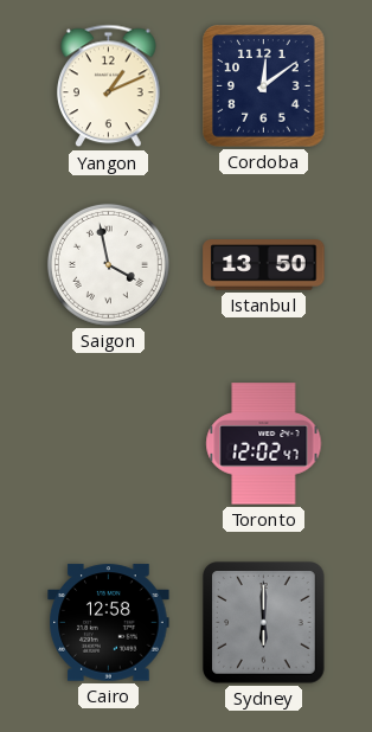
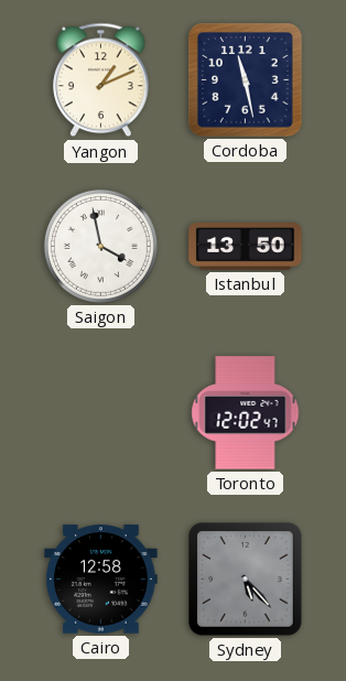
Cordoba: 12:09 -> 11:28 (246, 80)
Sydney: 6:00 -> 5:23 (246, 580)
